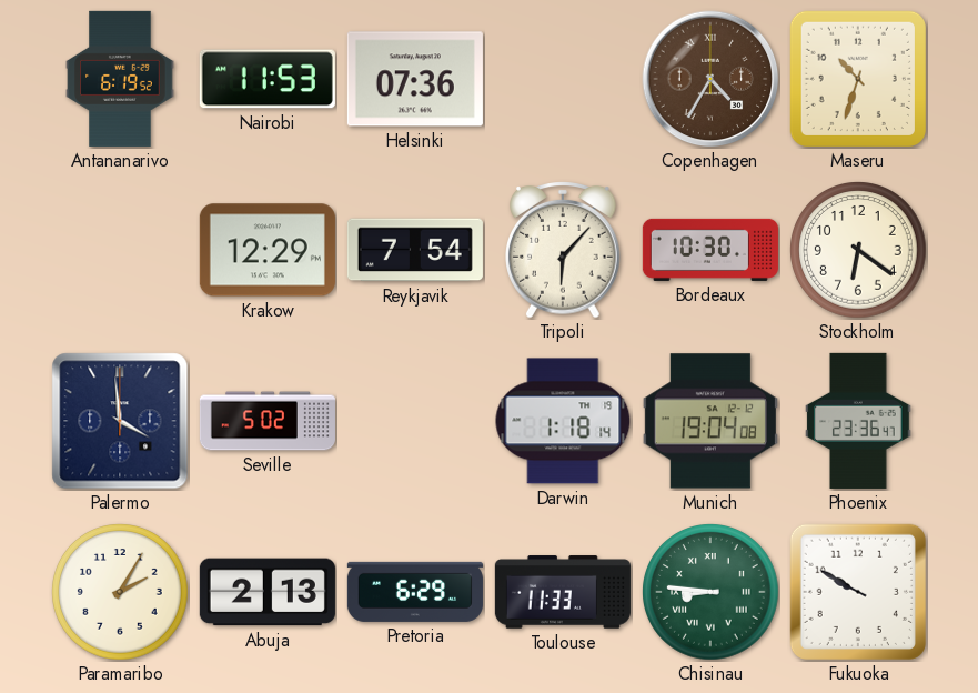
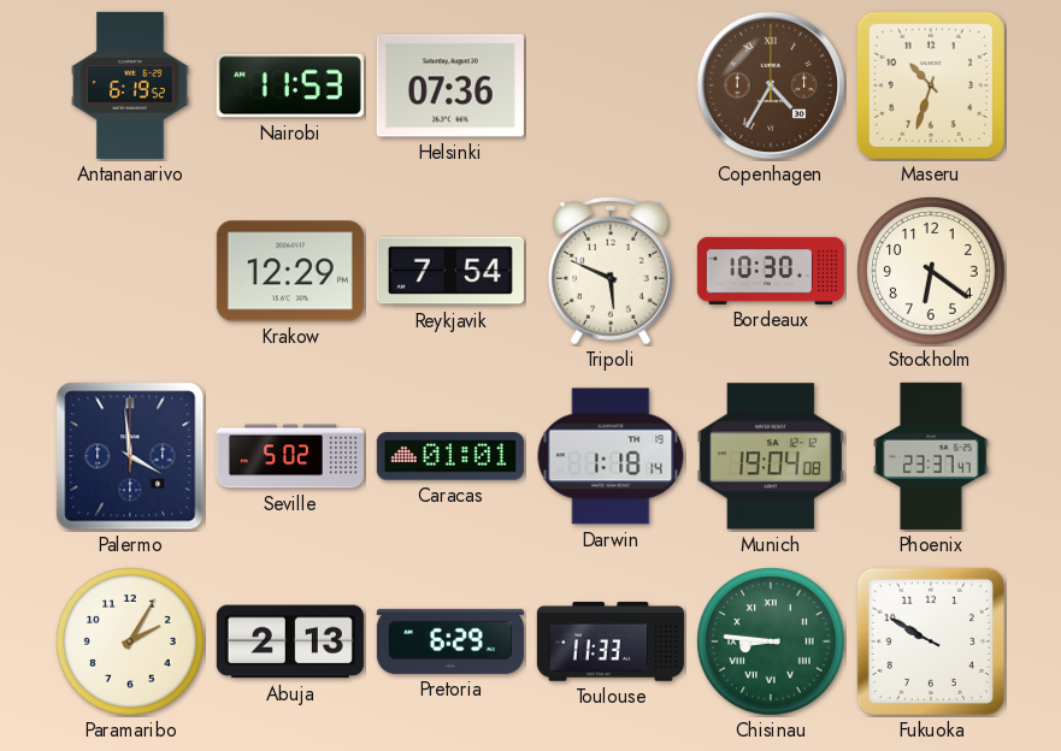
Tripoli: 6:07 -> 5:49 (612, 272)
Caracas: none -> 01:01 (450, 456)
Phoenix: 23:36 -> 23:37 (931, 456)
